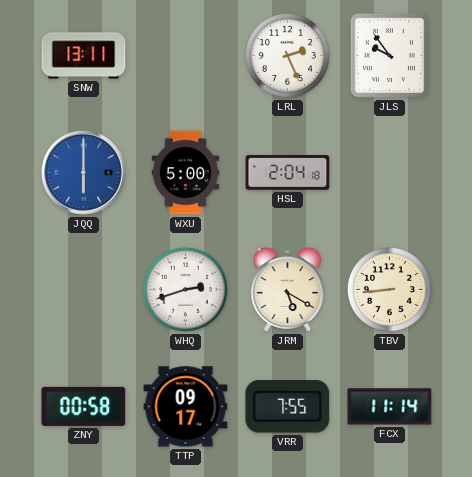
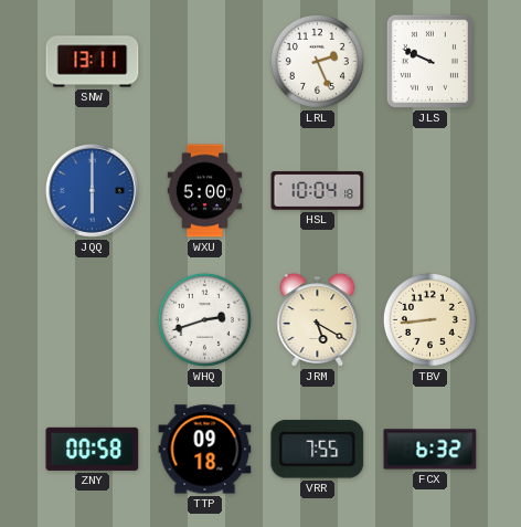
JLS: 9:54 -> 9:49 (429, 61)
HSL: 2:04 -> 10:04 (318, 191)
TTP: 09:17 -> 09:18 (205, 450)
FCX: 11:14 -> 6:32 (430, 450)
